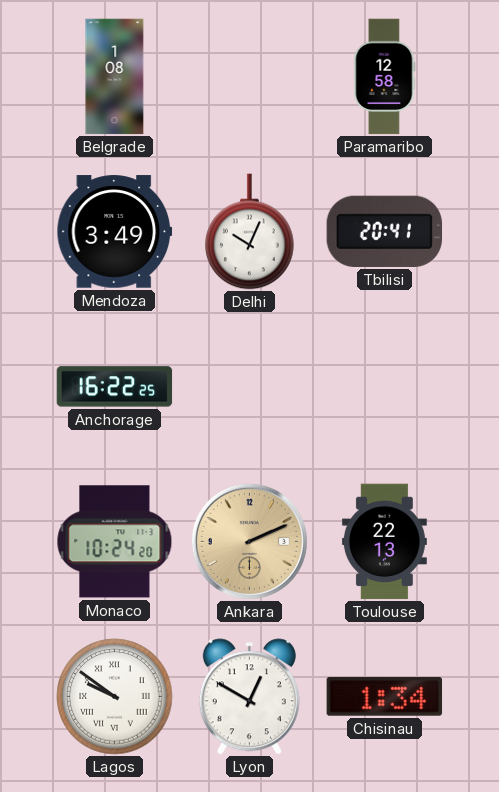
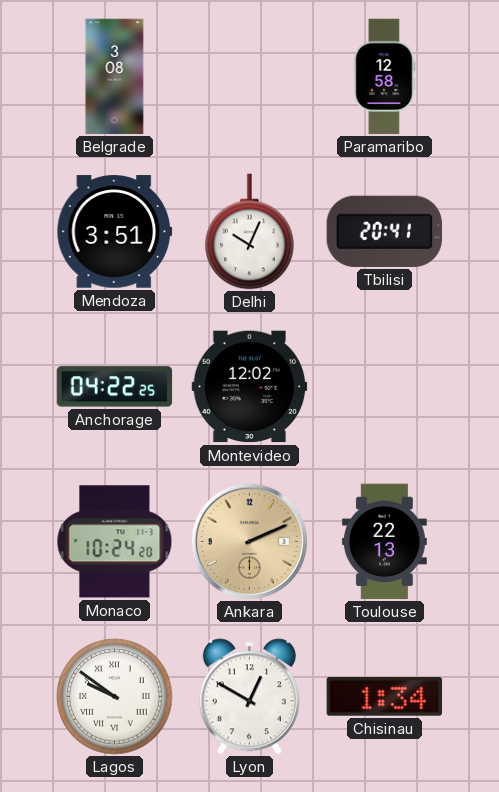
Belgrade: 1:08 -> 3:08 (115, 77)
Mendoza: 3:49 -> 3:51 (115, 232)
Anchorage: 16:22 -> 04:22 (115, 387)
Montevideo: none -> 12:02 (250, 387)
